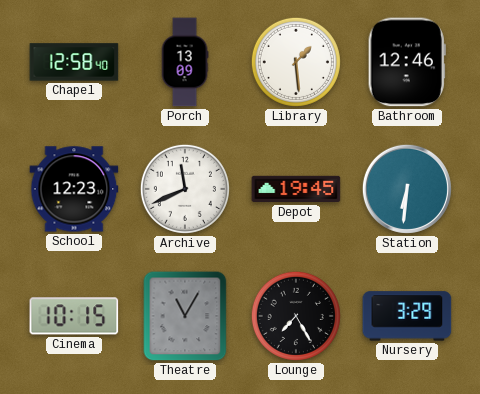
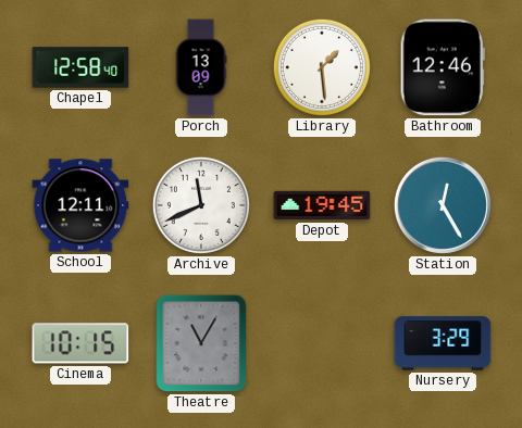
School: 12:23 -> 12:11 (80, 205)
Station: 6:31 -> 12:25 (443, 205)
Lounge: 7:25 -> none (296, 316)
